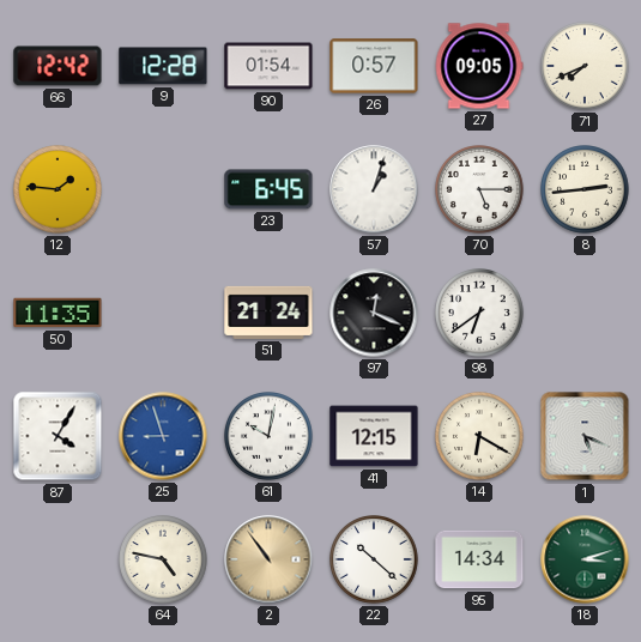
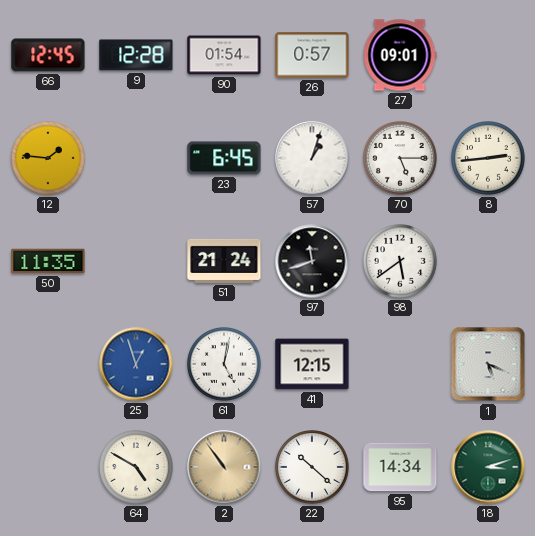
66: 12:42 -> 12:45 (48, 55)
27: 09:05 -> 09:01 (400, 55)
71: 7:41 -> none (586, 67)
97: 12:19 -> 11:42 (312, 261)
98: 6:39 -> 5:39 (401, 262)
87: 4:05 -> none (58, 436)
25: 8:57 -> 12:57 (136, 364)
61: 10:02 -> 5:02 (225, 365)
14: 6:20 -> none (480, 437)
64: 4:47 -> 4:50 (137, 468)
